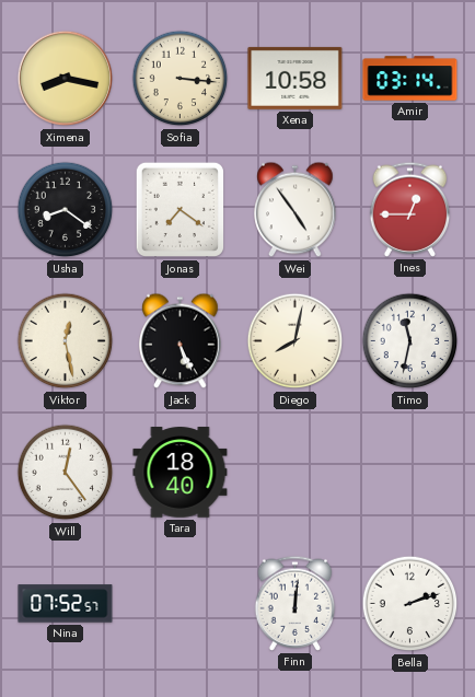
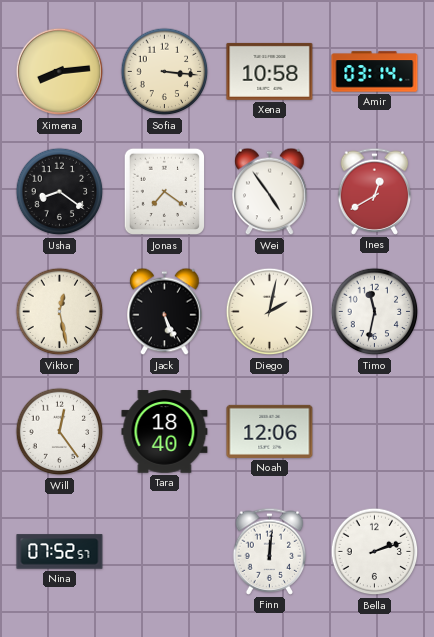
Ximena: 8:17 -> 8:14 (60, 72)
Ines: 12:45 -> 12:40 (375, 191)
Diego: 8:02 -> 2:02 (270, 312)
Noah: none -> 12:06 (270, 431)
